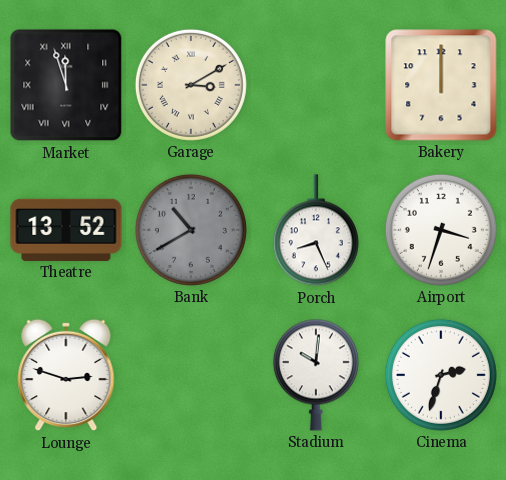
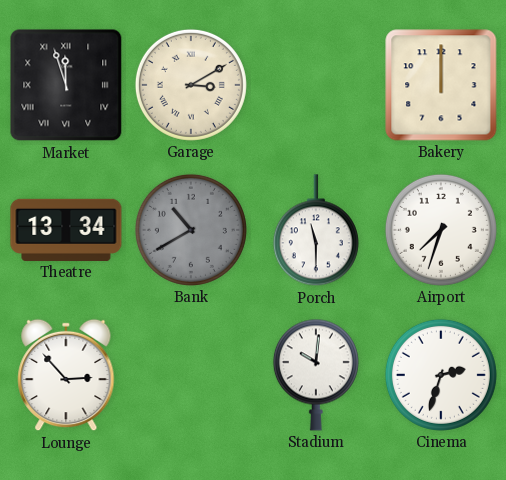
Theatre: 13:52 -> 13:34 (66, 230)
Porch: 8:26 -> 11:30 (316, 231)
Airport: 3:33 -> 7:33 (441, 230)
Lounge: 2:48 -> 2:53 (66, 375)
